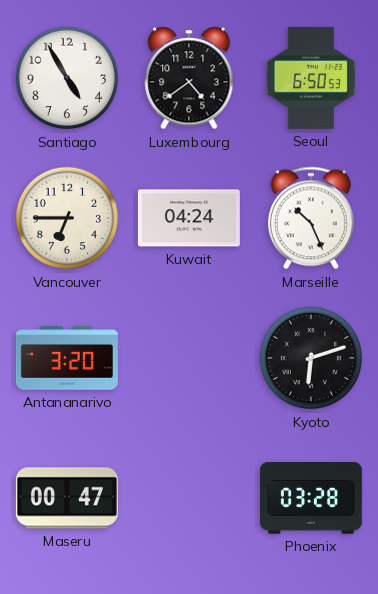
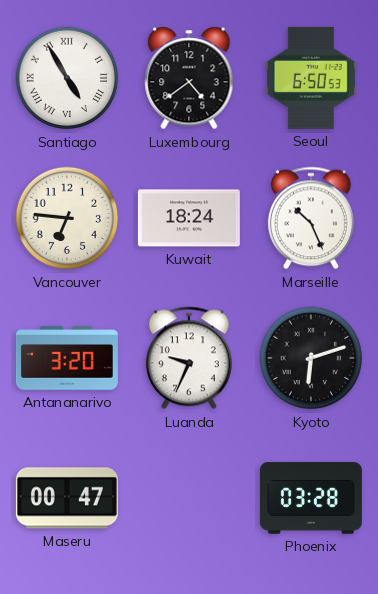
Santiago numerals: Arabic -> Roman (67, 78)
Vancouver: 6:45 -> 6:46 (67, 218)
Kuwait: 04:24 -> 18:24 (189, 218)
Luanda: none -> 9:34 (189, 358)
